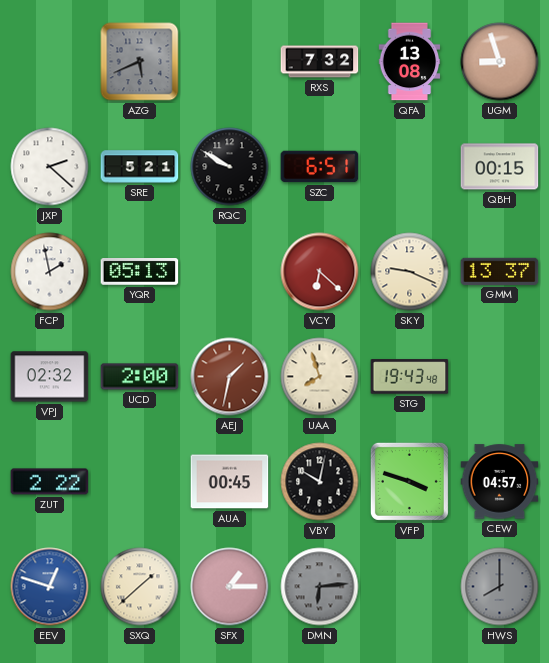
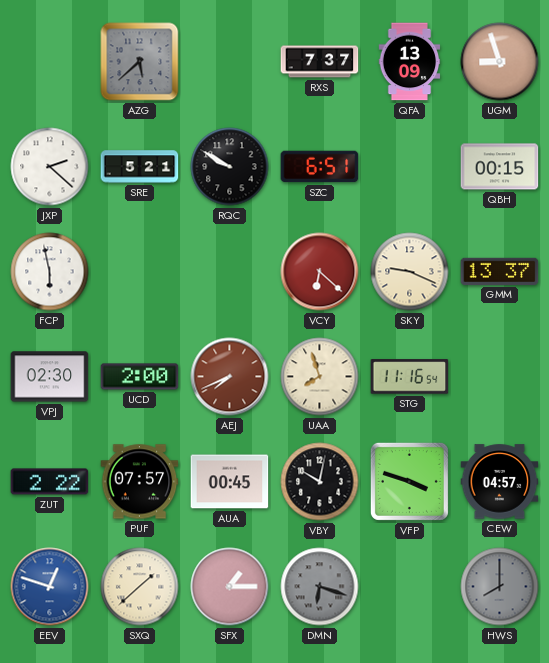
AZG: 5:41 -> 5:38 (140, 62)
RXS: 7:32 -> 7:37 (320, 62)
QFA: 13:08 -> 13:09 (410, 62)
FCP: 1:58 -> 5:58 (50, 272)
YQR: 05:13 -> none (140, 272)
VPJ: 02:32 -> 02:30 (50, 377)
AEJ: 1:32 -> 7:41 (230, 377)
STG: 19:43 -> 11:16 (410, 377)
PUF: none -> 07:57 (140, 482)
DMN: 6:14 -> 6:18 (320, 587)
